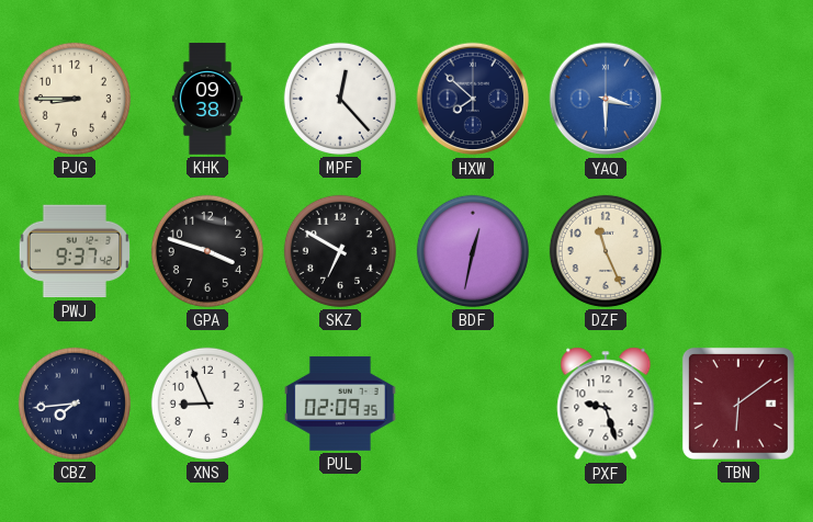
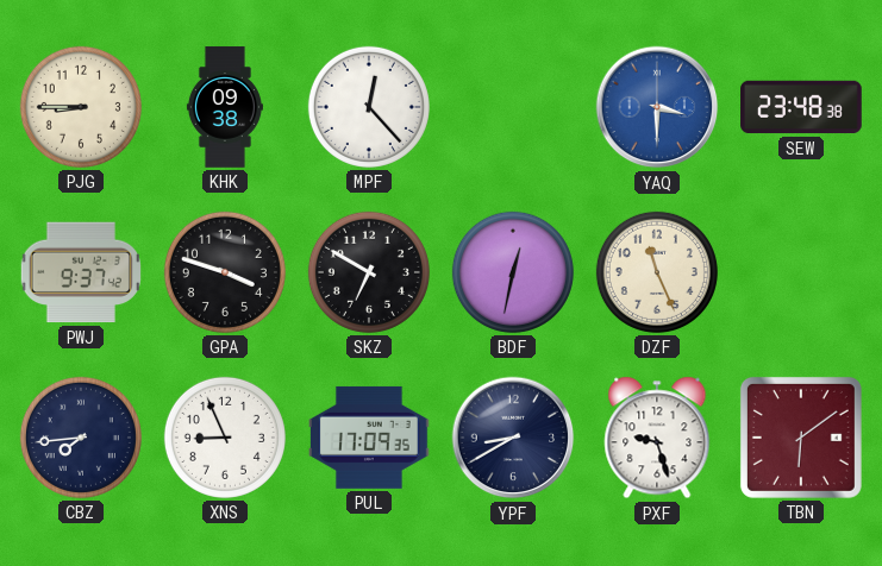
HXW: 7:52 -> none (473, 99)
SEW: none -> 23:48 (801, 107)
PUL: 02:09 -> 17:09 (370, 438)
YPF: none -> 8:40 (513, 438)
